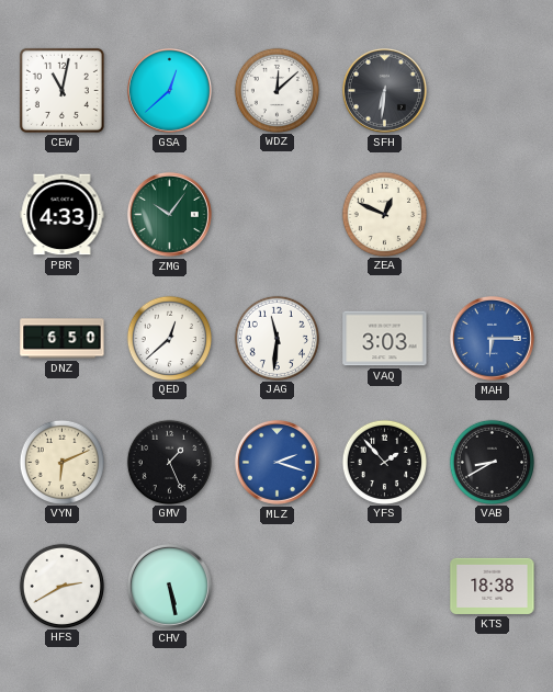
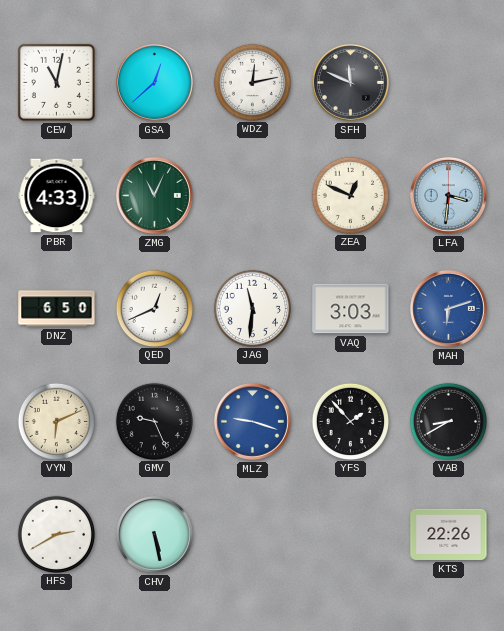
WDZ: 12:08 -> 12:13 (252, 82)
SFH: 6:31 -> 11:49 (350, 82)
ZMG: 10:06 -> 11:04 (154, 195)
LFA: none -> 3:31 (448, 195)
QED: 12:38 -> 12:41 (154, 308)
MAH: 6:15 -> 6:12 (448, 308)
GMV: 1:26 -> 9:26 (154, 421)
MLZ: 2:18 -> 9:18 (252, 421)
KTS: 18:38 -> 22:26 (449, 534)
